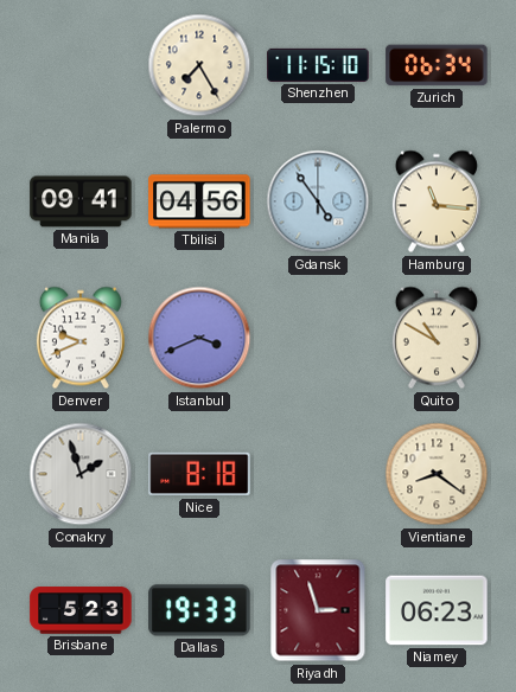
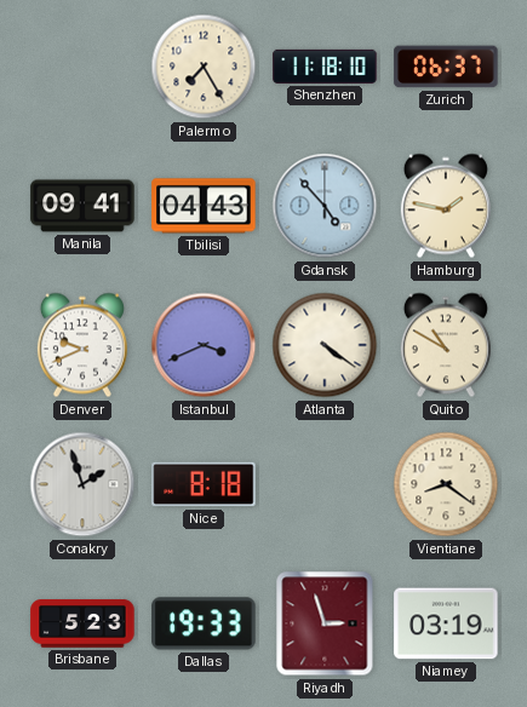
Shenzhen: 11:15 -> 11:18 (325, 67)
Zurich: 06:34 -> 06:37 (446, 67)
Tbilisi: 04:56 -> 04:43 (204, 206)
Gdansk: 4:54 -> 4:53 (325, 206)
Hamburg: 11:16 -> 1:47 (446, 206)
Atlanta: none -> 4:21 (325, 345)
Niamey: 06:23 -> 03:19 (446, 623)
